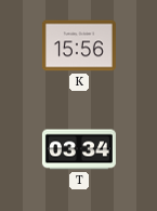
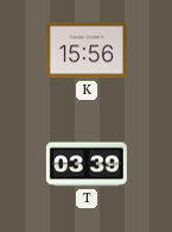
T: 03:34 -> 03:39 (87, 164)
